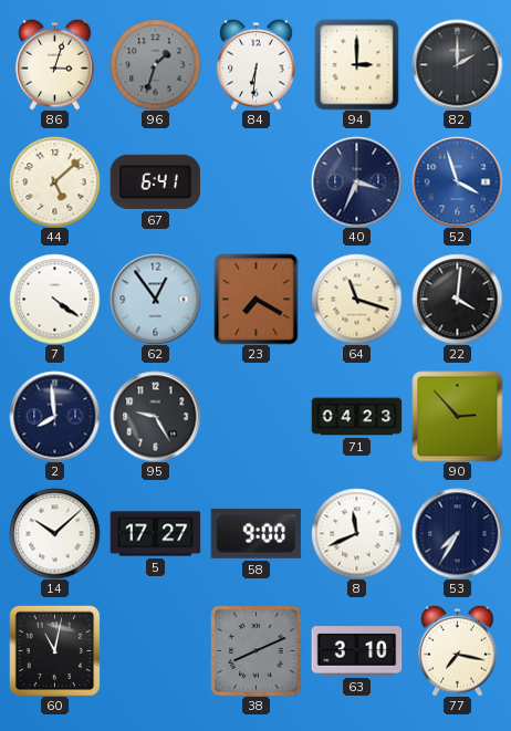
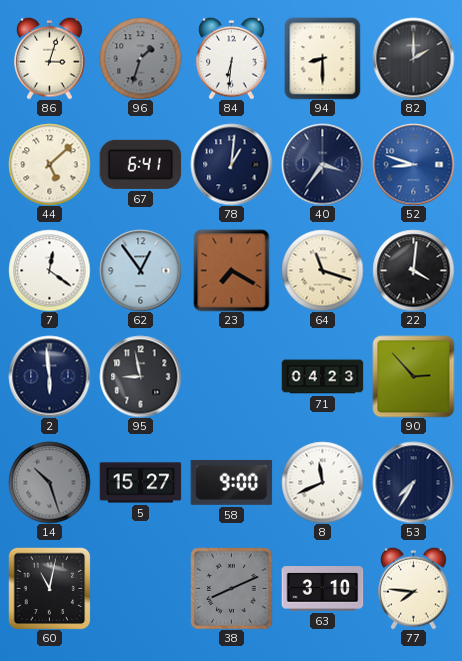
94: 3:00 -> 8:30 (323, 58)
78: none -> 1:01 (231, 164)
40: 3:34 -> 3:36 (322, 164)
52: 3:57 -> 8:48 (413, 164)
7: 4:21 -> 12:21 (49, 270)
2: 7:59 -> 5:59 (49, 376)
95: 9:25 -> 8:58 (140, 376)
14: 10:08 -> 10:27 (49, 482)
14 dial: white -> grey (49, 482)
5: 17:27 -> 15:27 (140, 483)
77: 7:17 -> 7:46 (414, 588)
